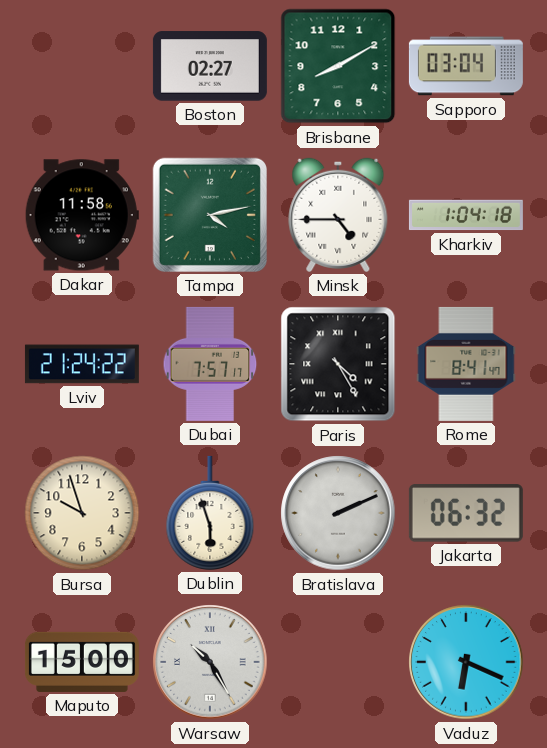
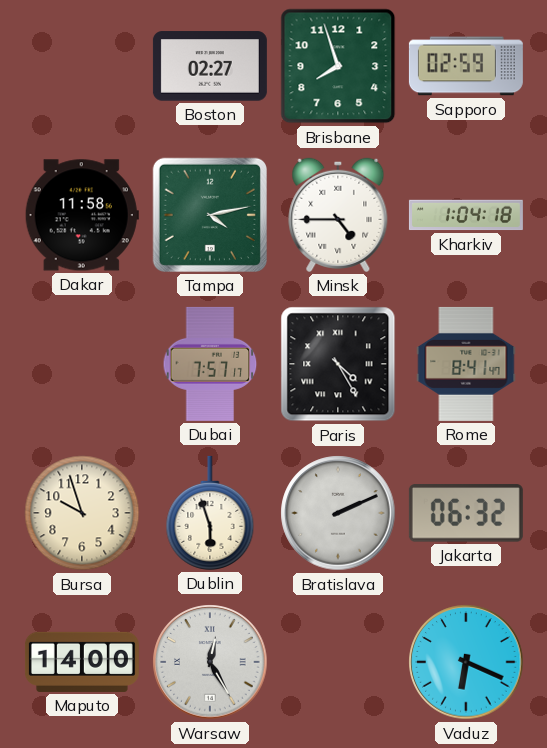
Brisbane: 8:10 -> 7:57 (338, 66)
Sapporo: 03:04 -> 02:59 (466, 66)
Lviv: 21:24 -> none (82, 364)
Maputo: 15:00 -> 14:00 (82, 662)
Warsaw: 10:25 -> 12:25 (210, 662)
